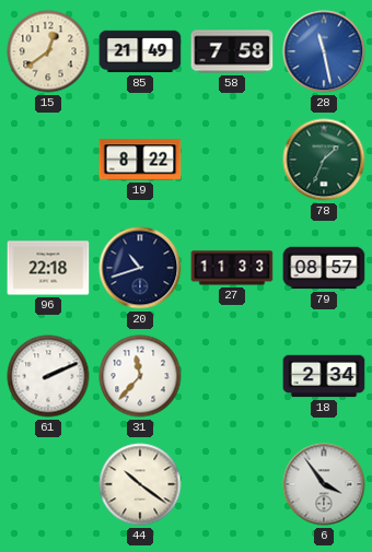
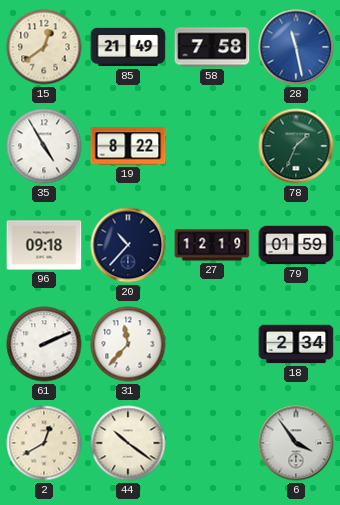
35: none -> 4:55 (44, 146)
96: 22:18 -> 09:18 (44, 245)
20: 10:42 -> 10:37 (128, 245)
27: 11:33 -> 12:19 (212, 245)
79: 08:57 -> 01:59 (296, 245)
2: none -> 12:40 (44, 443)
